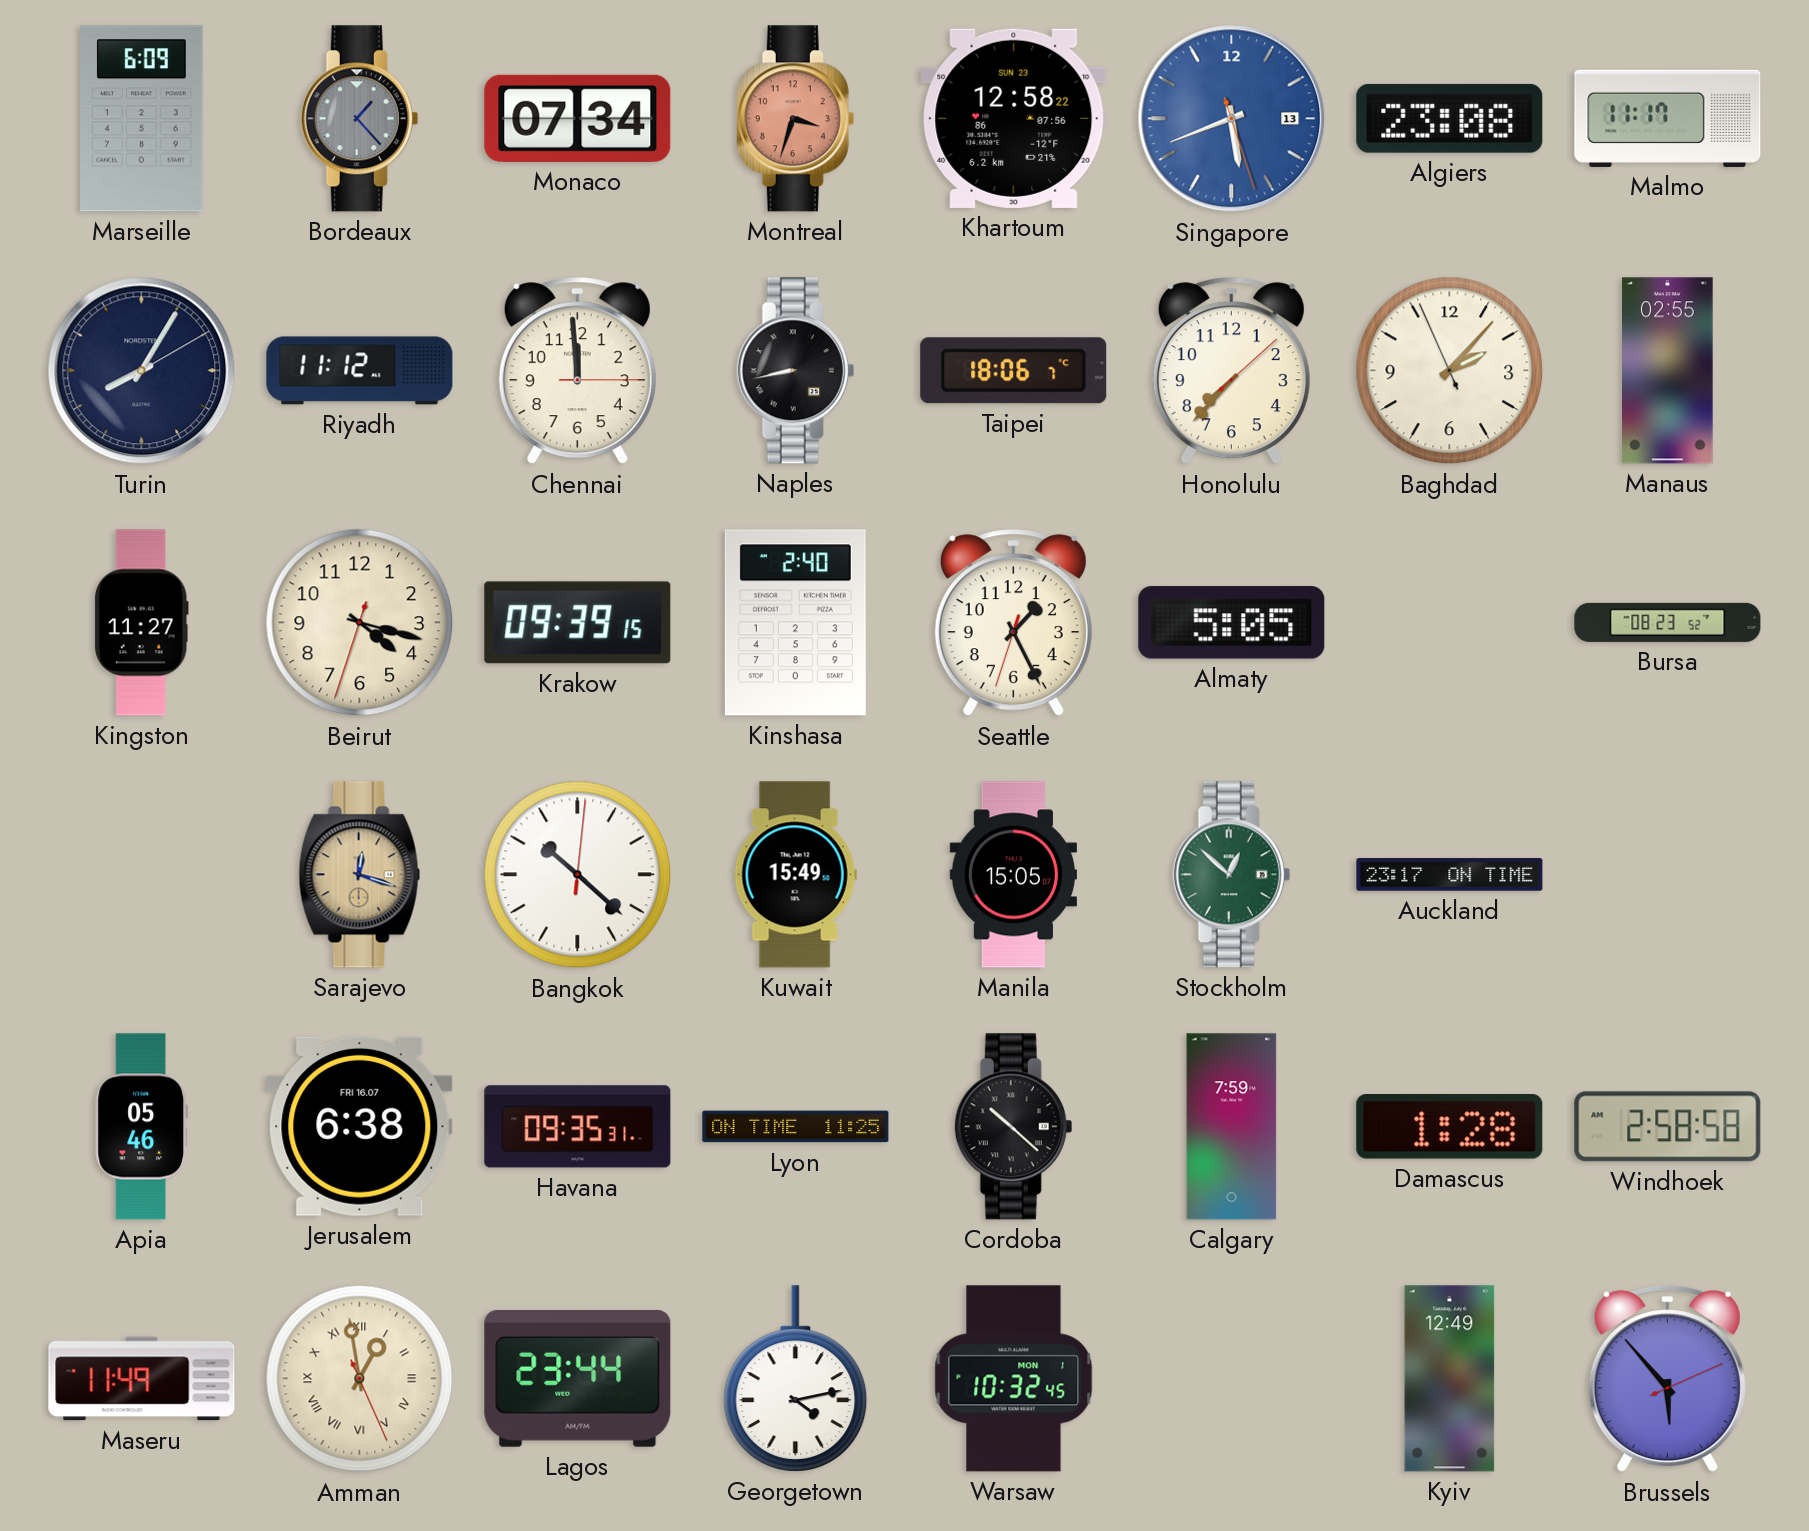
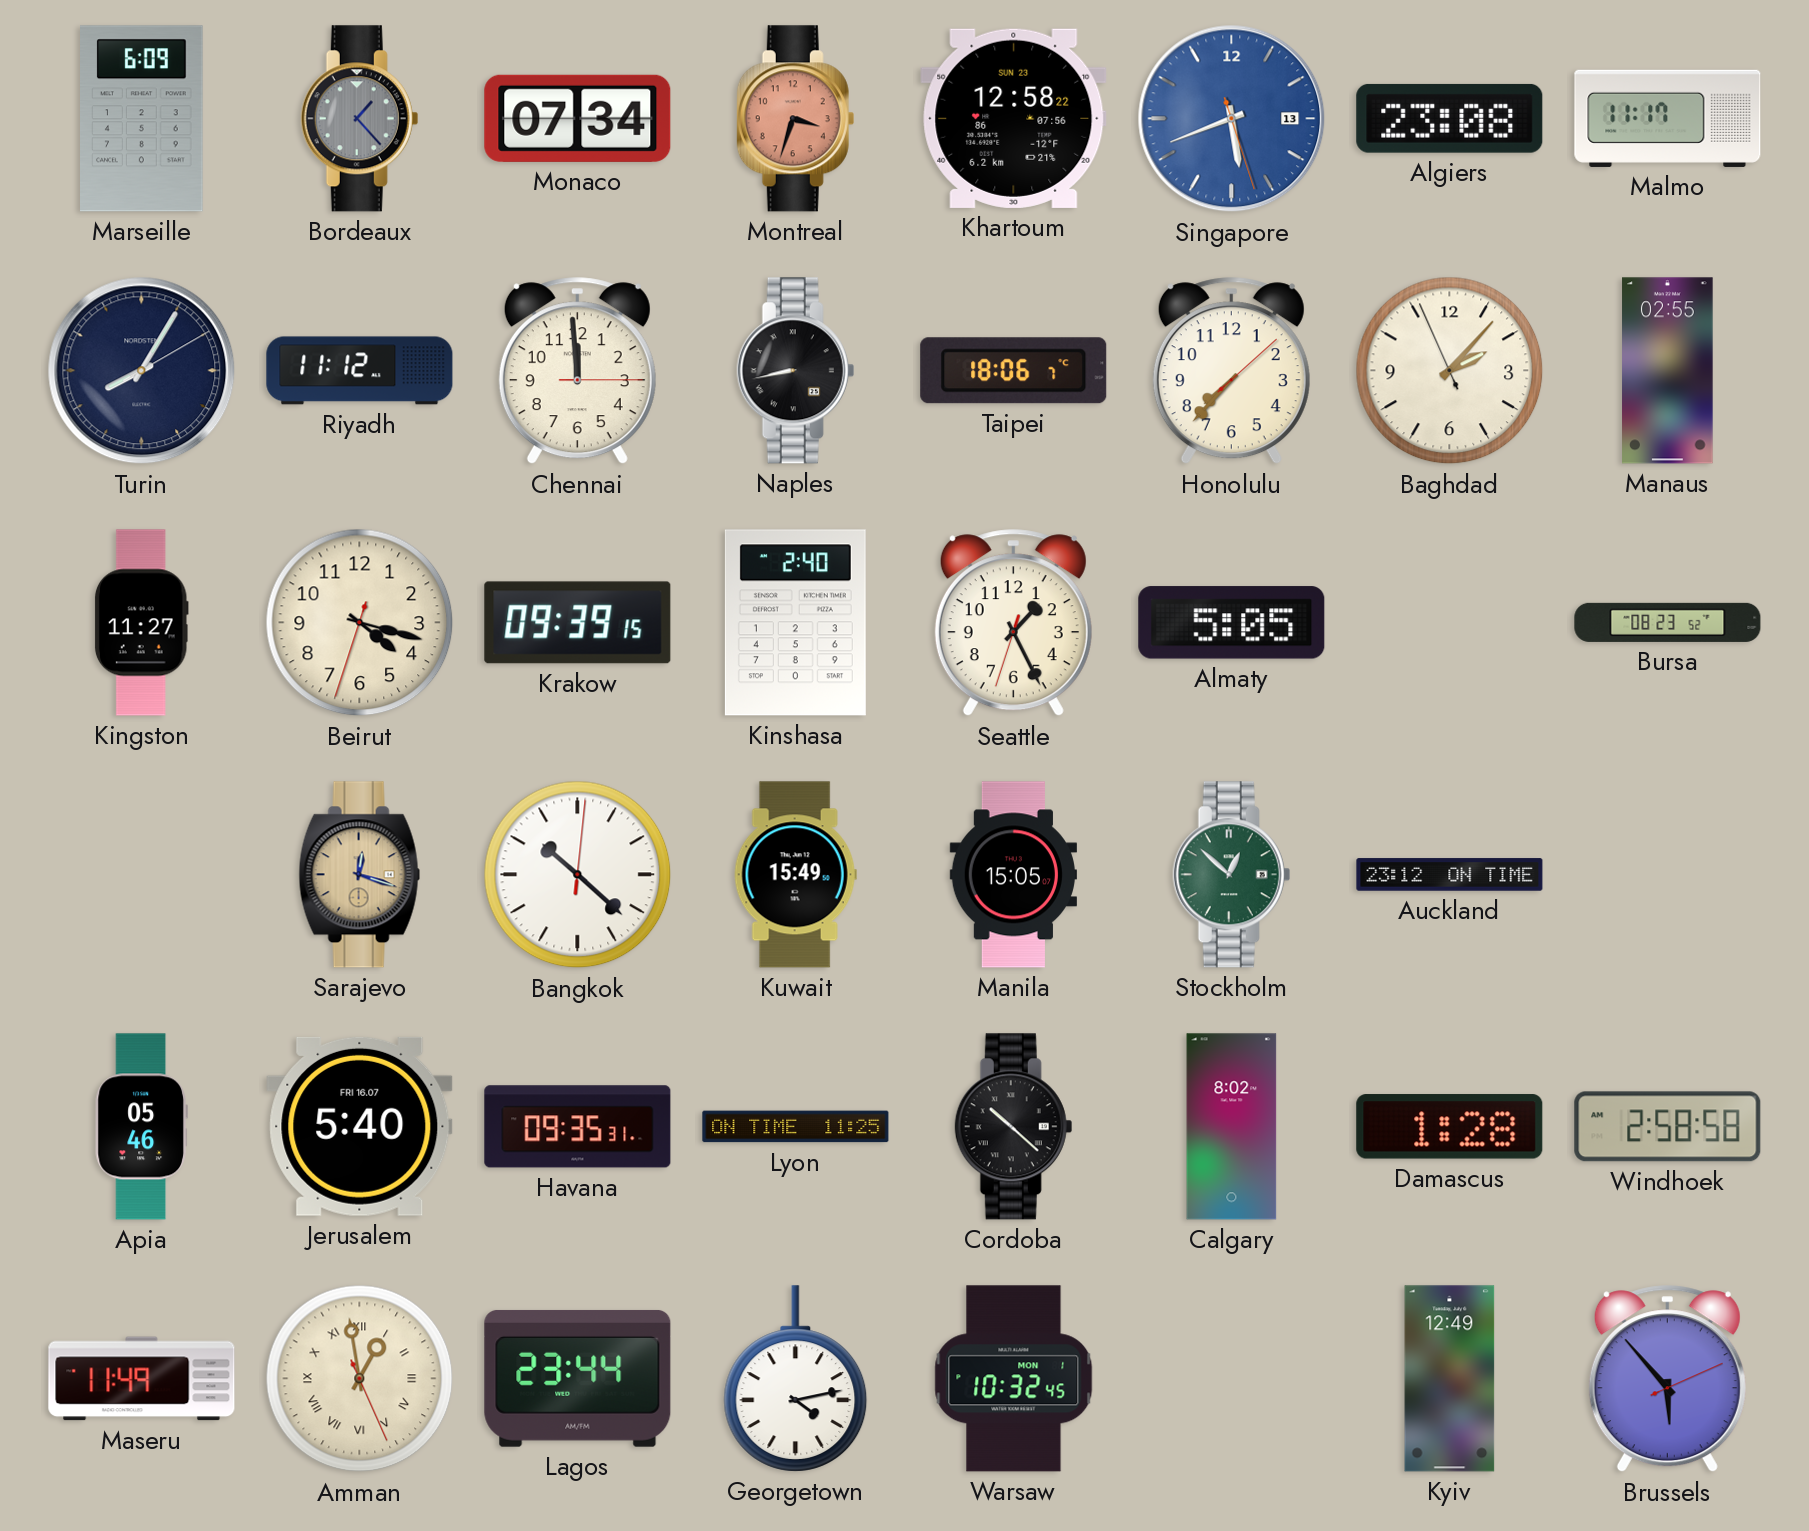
Auckland: 23:17 -> 23:12 (1450, 875)
Jerusalem: 6:38 -> 5:40 (360, 1126)
Calgary: 7:59 -> 8:02 (1232, 1127)
